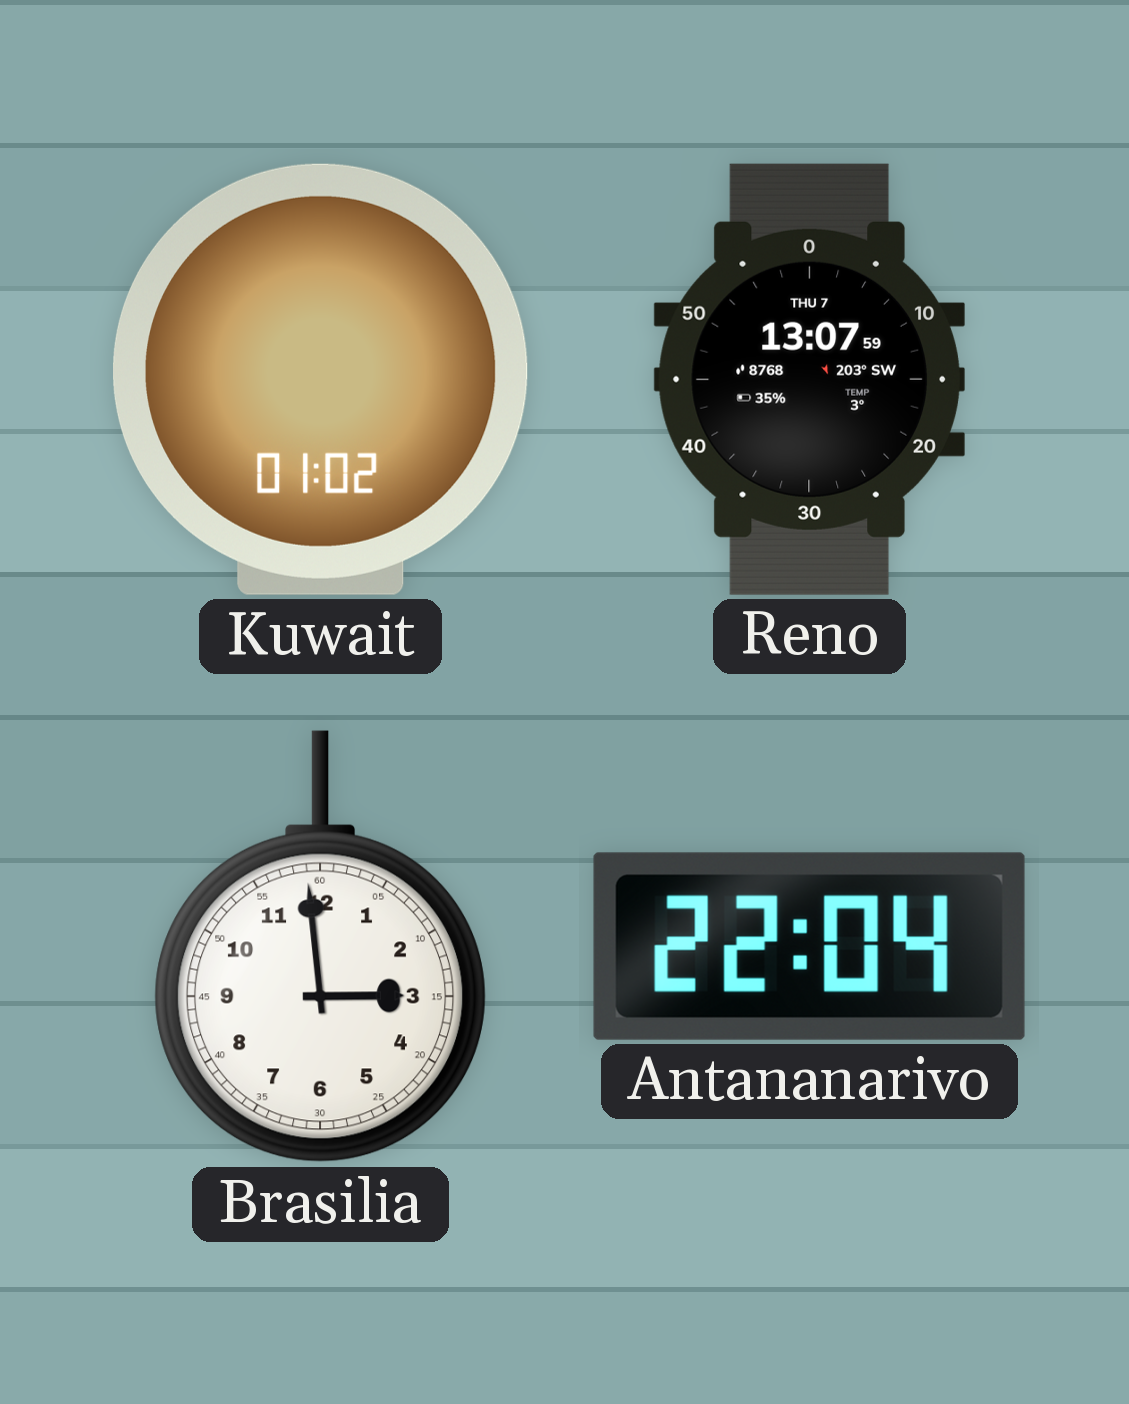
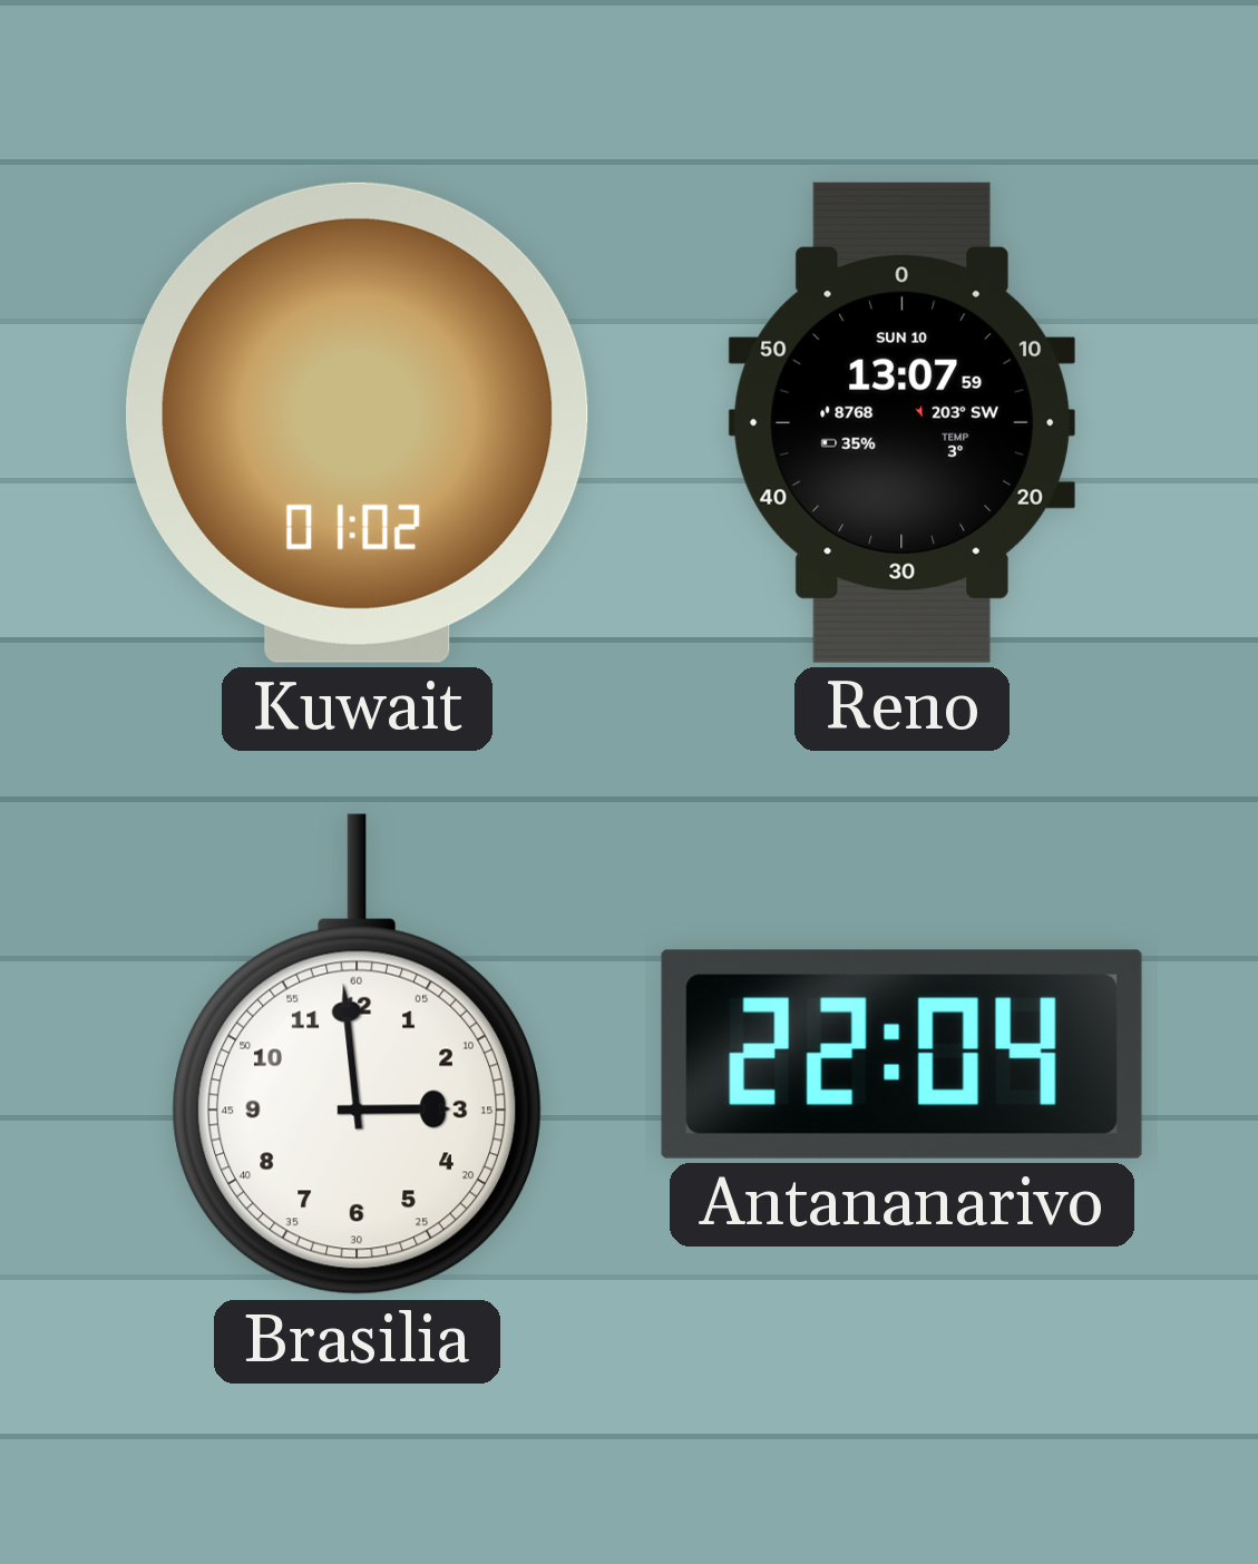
Reno date: THU 7 -> SUN 10 (901, 422)
